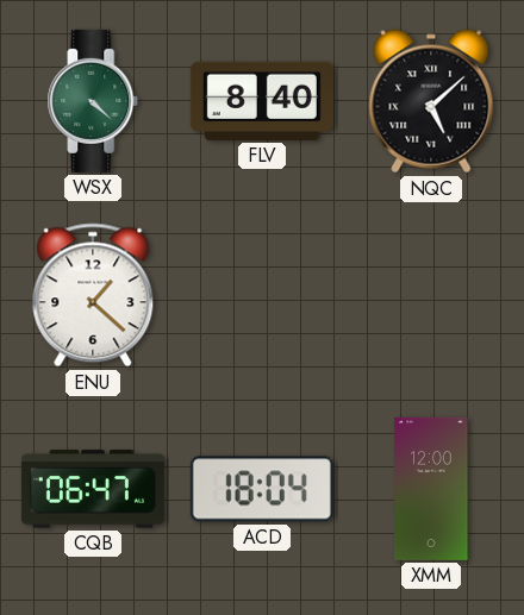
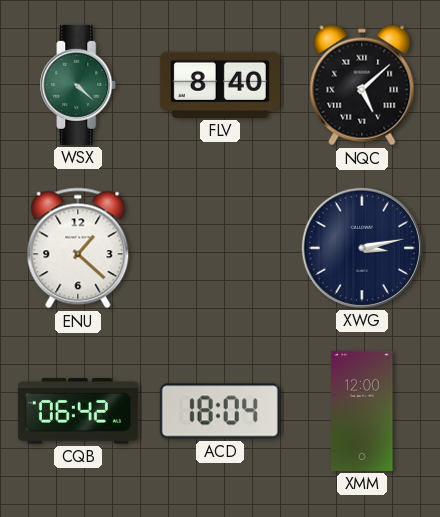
XWG: none -> 3:13 (362, 248)
CQB: 06:47 -> 06:42 (78, 411)
